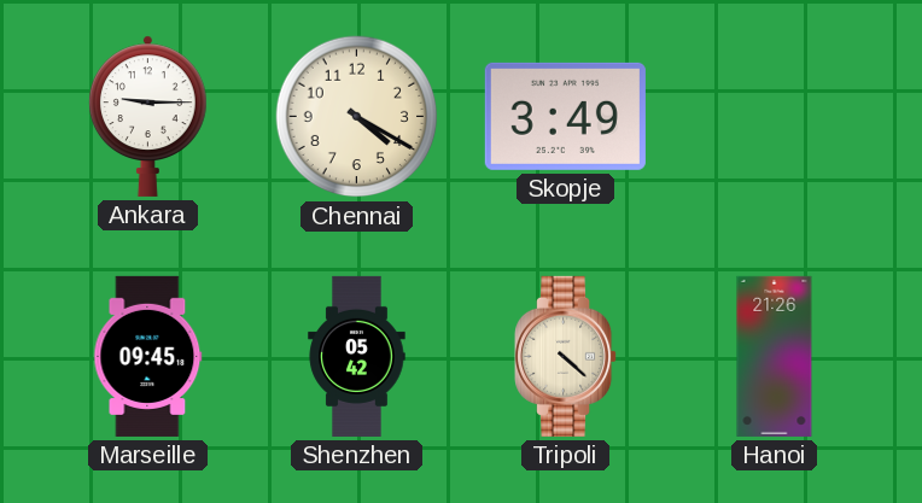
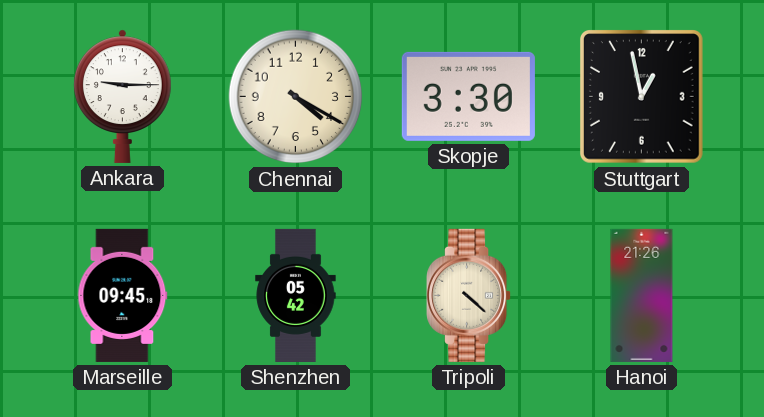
Skopje: 3:49 -> 3:30 (468, 96)
Stuttgart: none -> 12:58 (642, 97)
